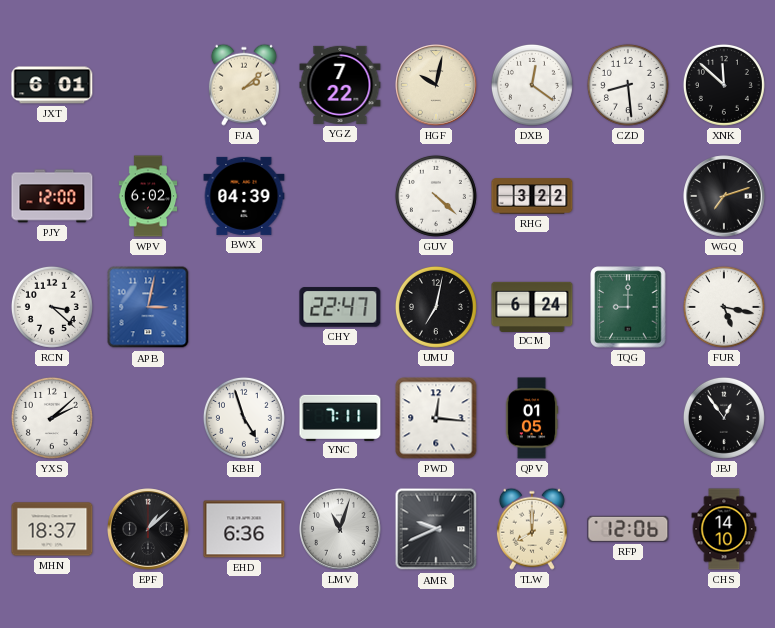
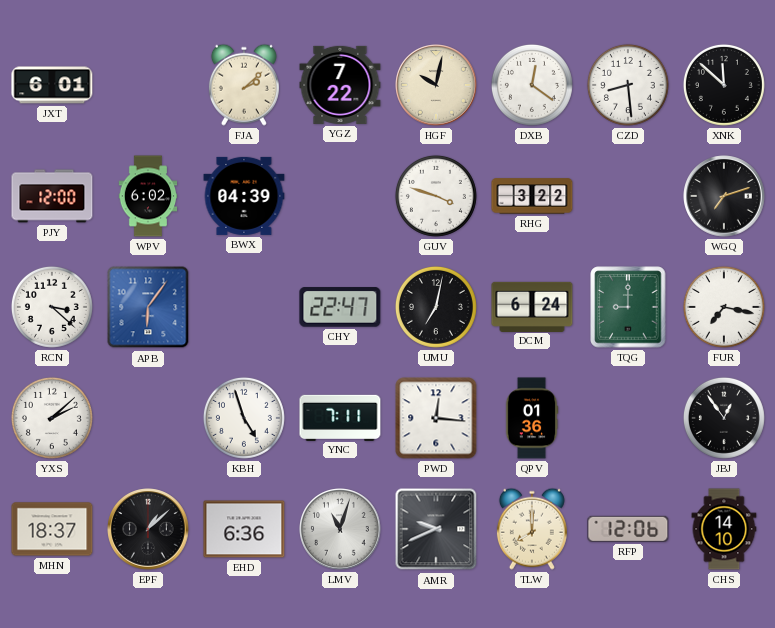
GUV: 4:22 -> 3:48 (436, 196)
APB: 3:02 -> 6:06 (148, 307)
FUR: 5:17 -> 7:17 (724, 307)
QPV: 01:05 -> 01:36 (532, 418)
